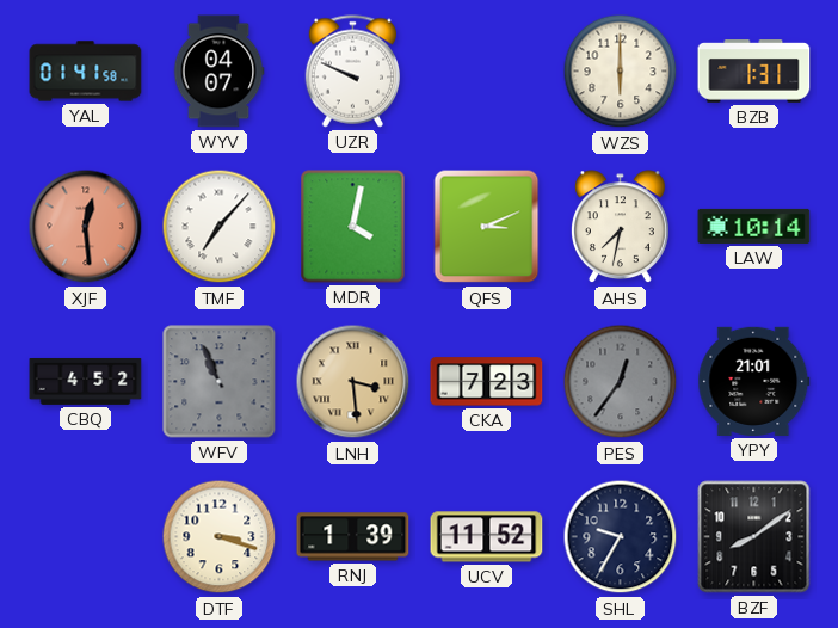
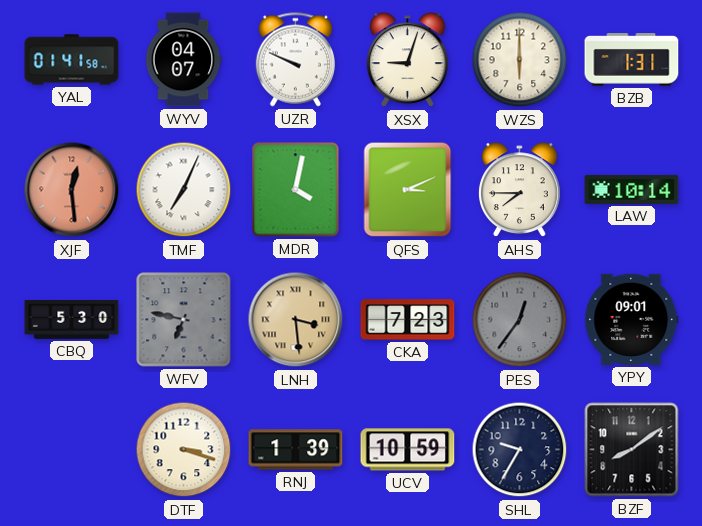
XSX: none -> 9:03 (407, 60)
TMF: 7:07 -> 7:04 (184, 190)
AHS: 7:32 -> 7:45 (519, 190)
CBQ: 4:52 -> 5:30 (72, 319)
WFV: 10:56 -> 6:47 (184, 320)
YPY: 21:01 -> 09:01 (632, 319)
UCV: 11:52 -> 10:59 (408, 450)
